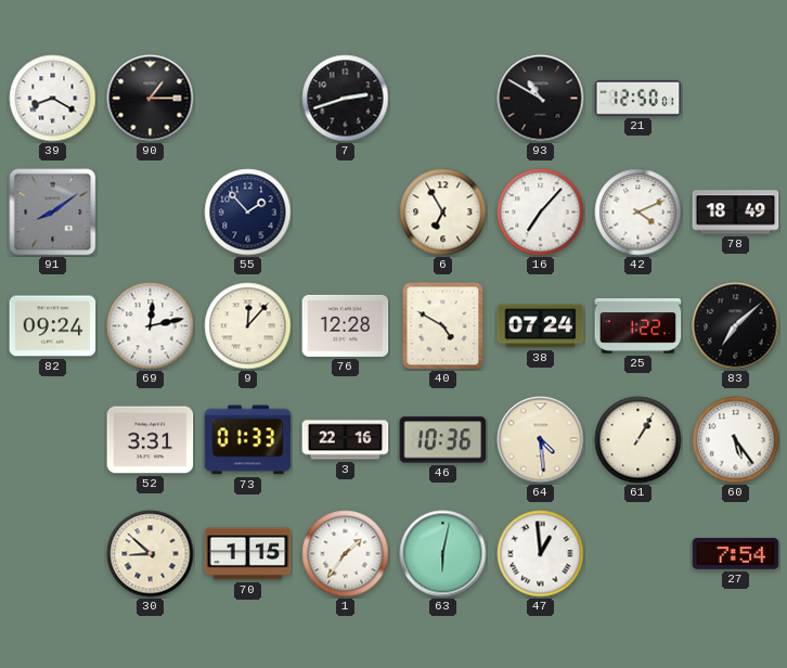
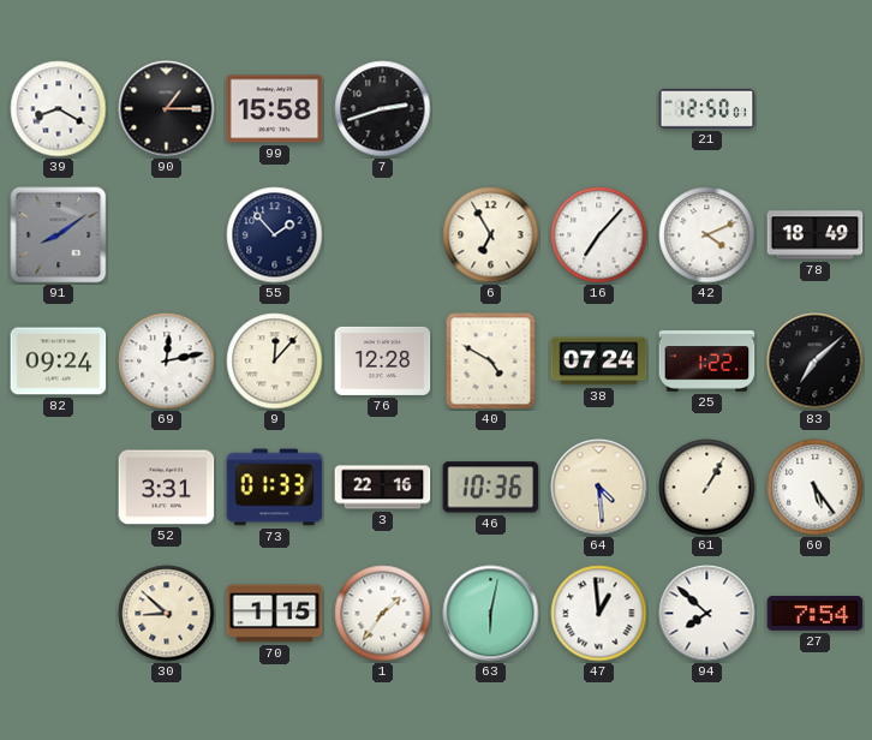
99: none -> 15:58 (275, 109)
93: 10:50 -> none (541, 99)
94: none -> 7:52 (707, 614)
